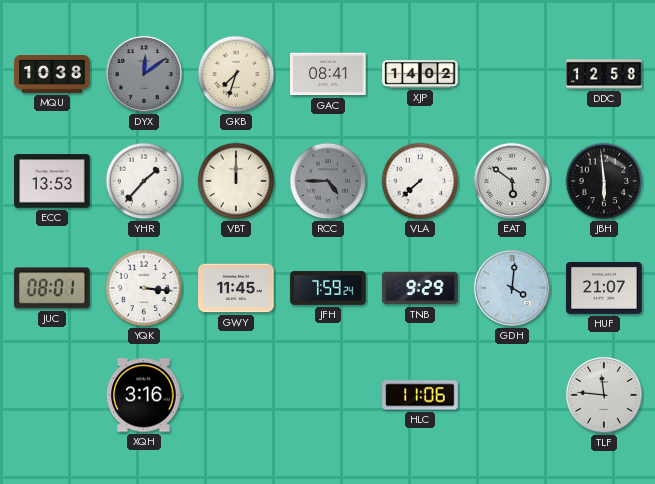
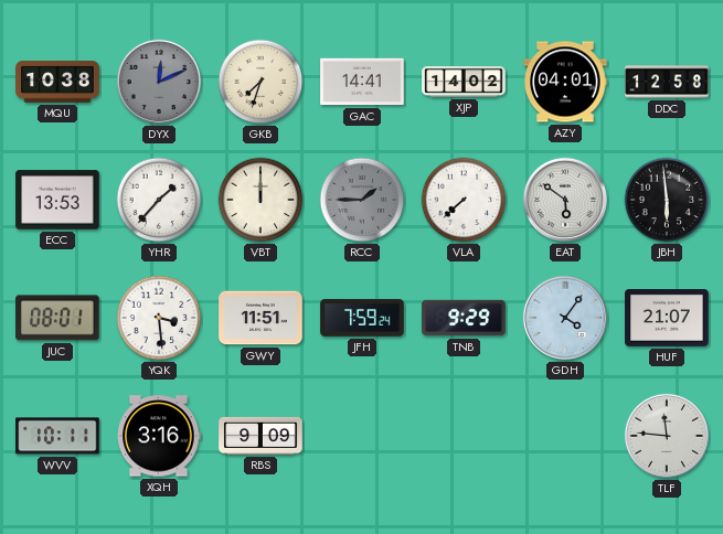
DYX: 12:09 -> 12:11 (159, 82)
GAC: 08:41 -> 14:41 (362, 82)
AZY: none -> 04:01 (565, 82)
RCC: 4:45 -> 1:45 (362, 200)
YQK: 3:16 -> 3:29 (159, 318)
GWY: 11:45 -> 11:51 (261, 318)
GDH: 4:01 -> 4:06 (565, 318)
WVV: none -> 10:11 (57, 436)
RBS: none -> 9:09 (261, 436)
HLC: 11:06 -> none (420, 395)
